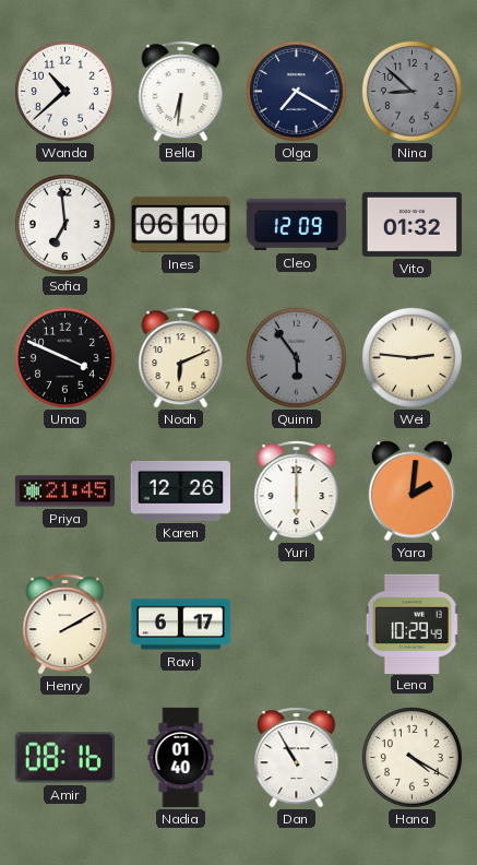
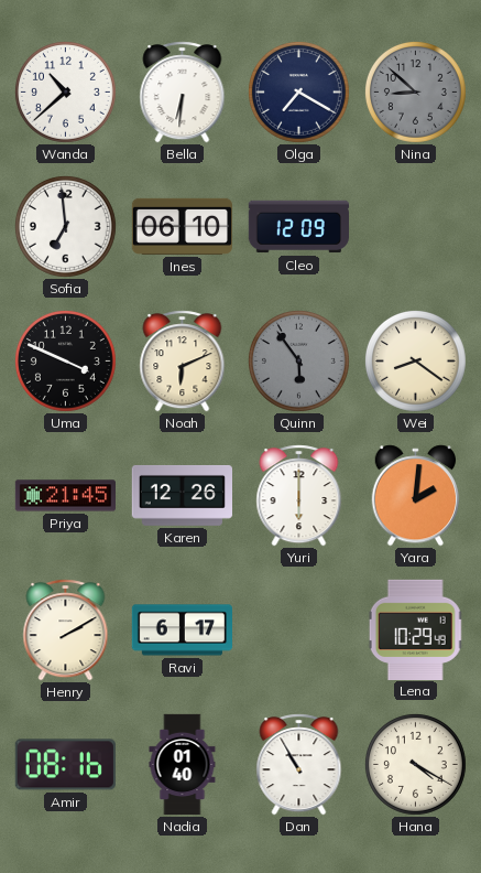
Vito: 01:32 -> none (412, 224)
Wei: 2:46 -> 8:21 (415, 360)
